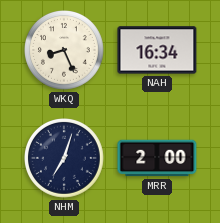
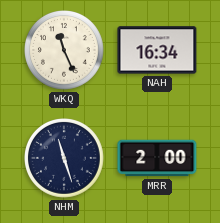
WKQ: 8:26 -> 11:26 (65, 51)
NHM: 7:03 -> 11:27 (65, 159)
